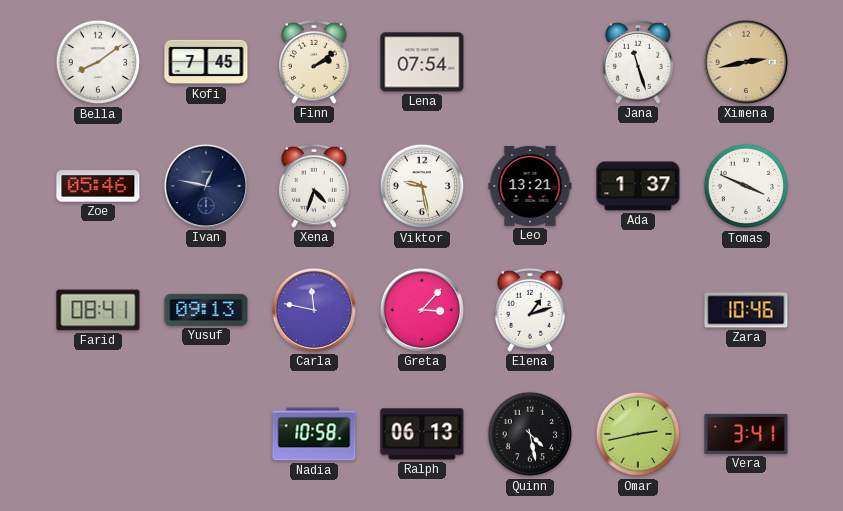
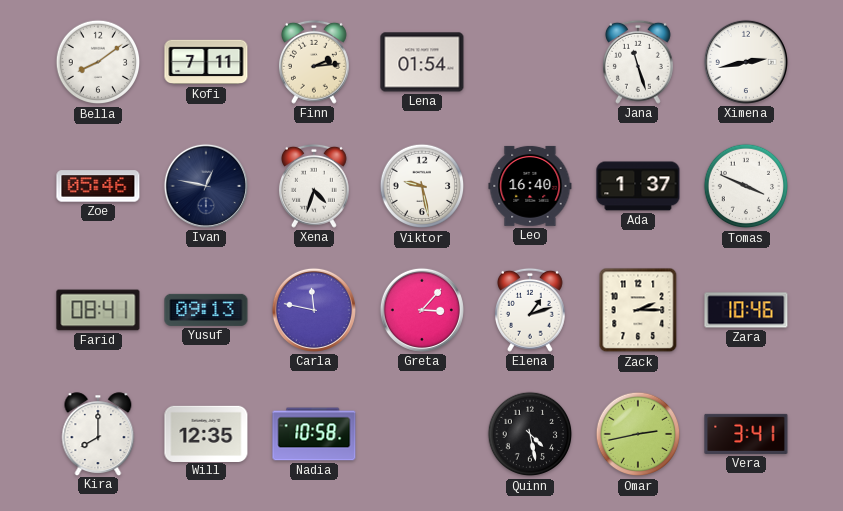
Kofi: 7:45 -> 7:11 (206, 62)
Finn: 2:09 -> 2:14 (314, 62)
Lena: 07:54 -> 01:54 (422, 62)
Ximena dial: champagne -> white (746, 62)
Leo: 13:21 -> 16:40 (530, 186)
Zack: none -> 2:15 (638, 310)
Kira: none -> 8:00 (98, 434)
Will: none -> 12:35 (206, 433)
Ralph: 06:13 -> none (422, 434)
